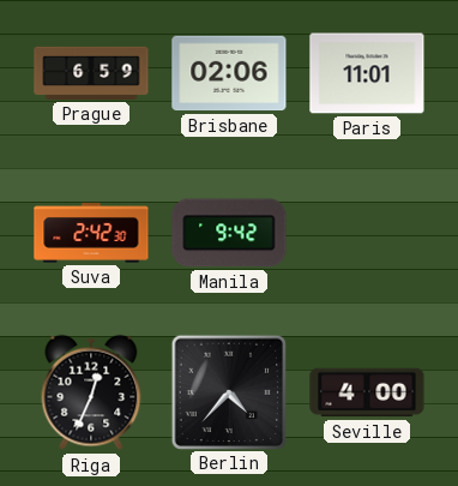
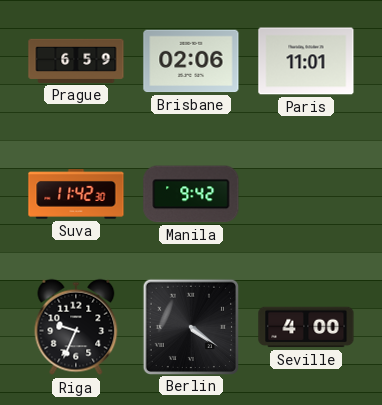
Suva: 2:42 -> 11:42 (76, 194)
Riga: 12:34 -> 9:34 (76, 327)
Berlin: 4:37 -> 4:21 (190, 326)
